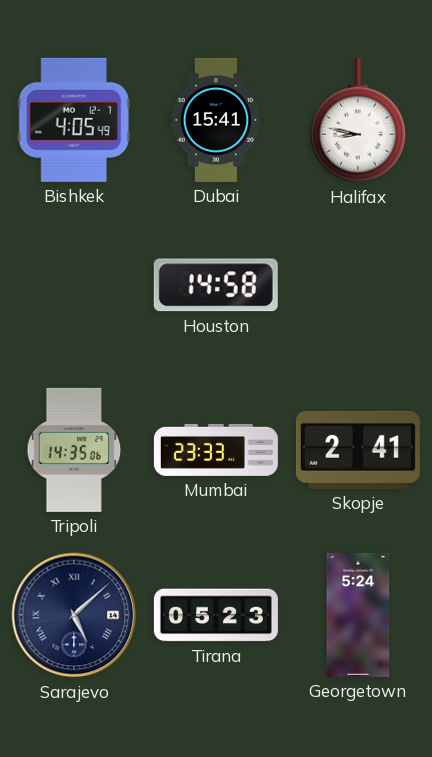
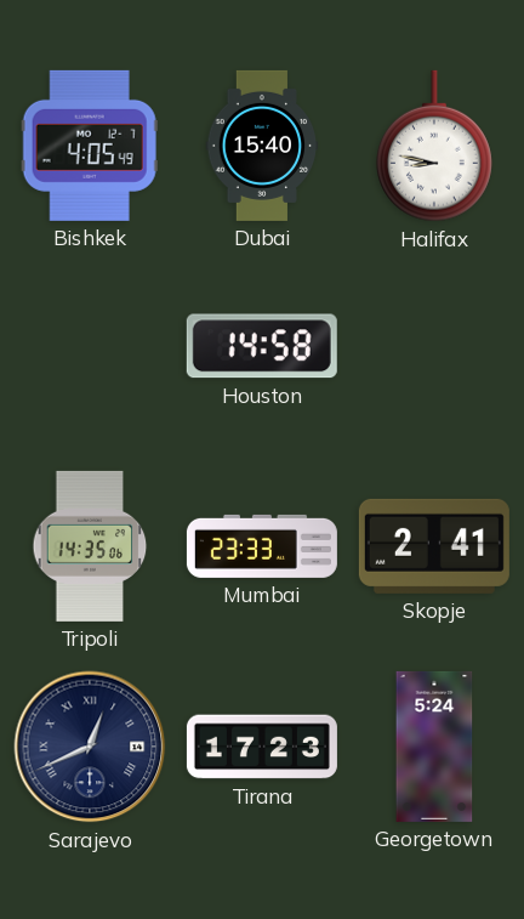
Dubai: 15:41 -> 15:40 (262, 146)
Sarajevo: 5:08 -> 12:41 (90, 747)
Tirana: 05:23 -> 17:23 (262, 747)
